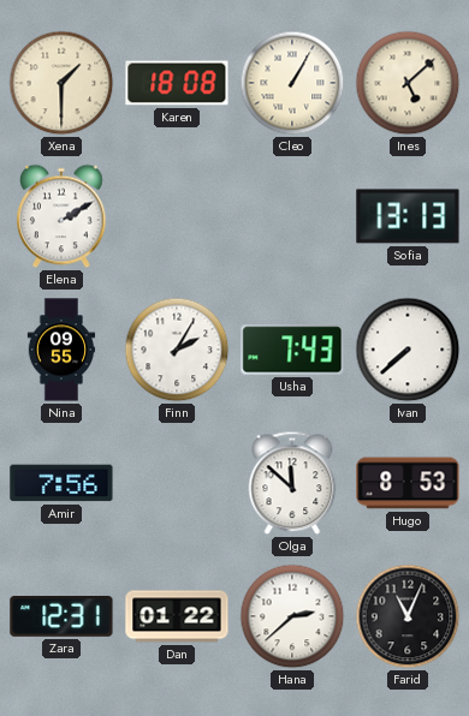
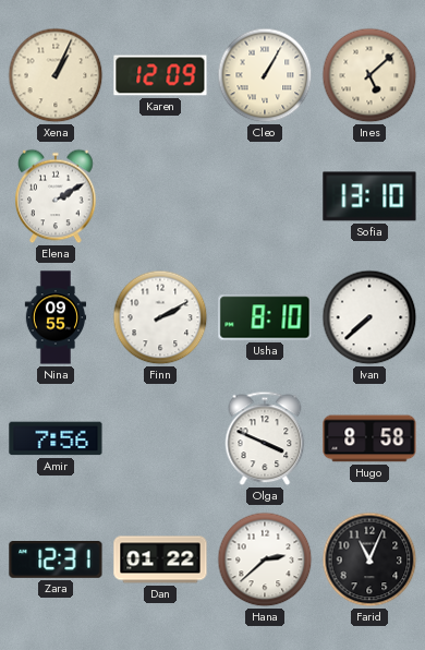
Xena: 1:30 -> 1:04 (56, 75)
Karen: 18:08 -> 12:09 (160, 75)
Sofia: 13:13 -> 13:10 (369, 196)
Finn: 2:05 -> 2:10 (160, 317)
Usha: 7:43 -> 8:10 (265, 317)
Olga: 11:52 -> 3:49 (265, 438)
Hugo: 8:53 -> 8:58 (369, 438)
